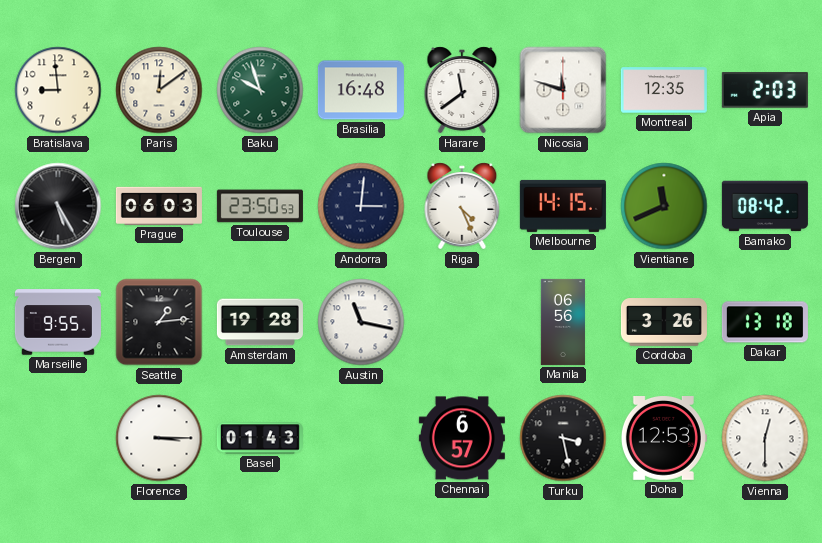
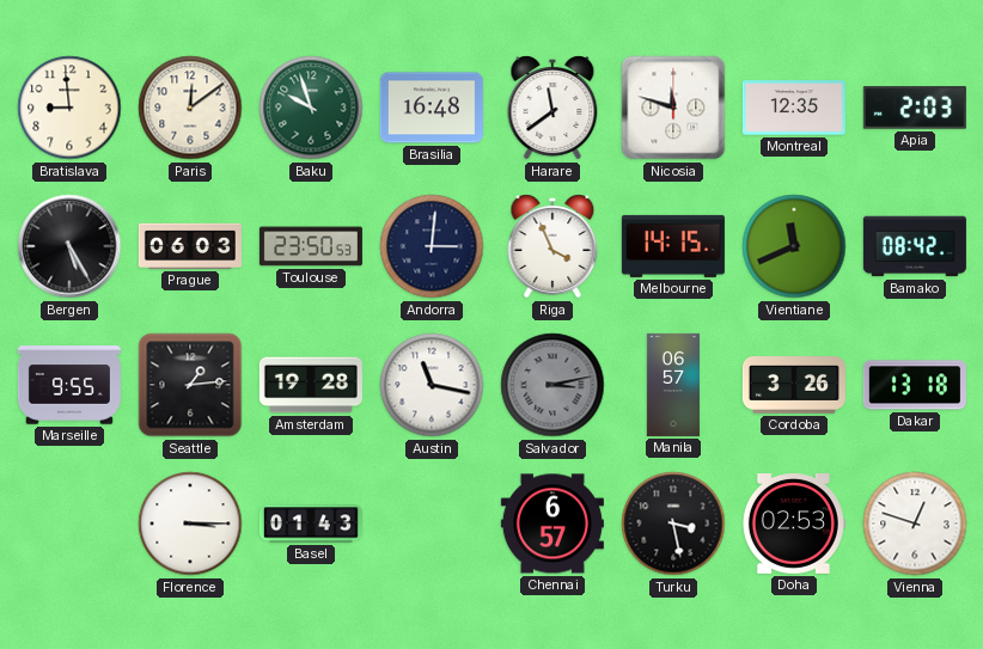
Riga: 4:26 -> 3:56 (552, 246)
Salvador: none -> 3:13 (552, 385)
Manila: 06:56 -> 06:57 (672, 385)
Doha: 12:53 -> 02:53 (794, 525)
Vienna: 12:30 -> 12:48 (915, 524)
